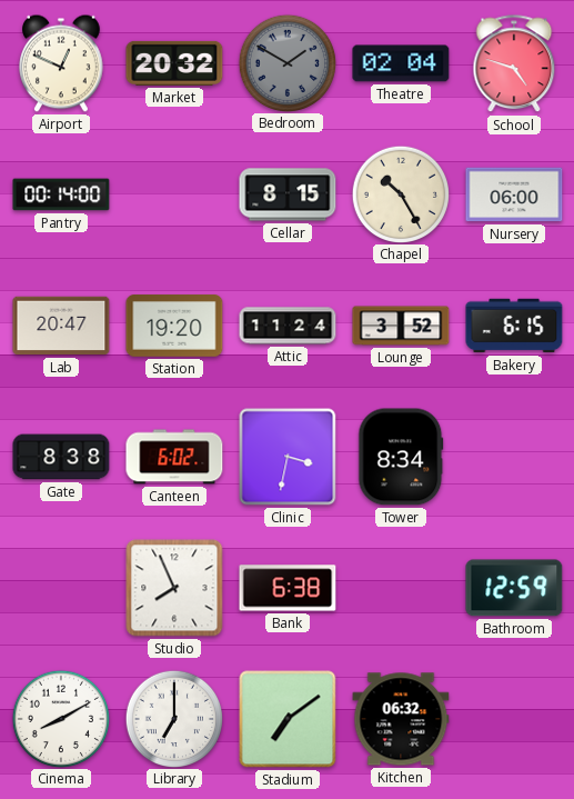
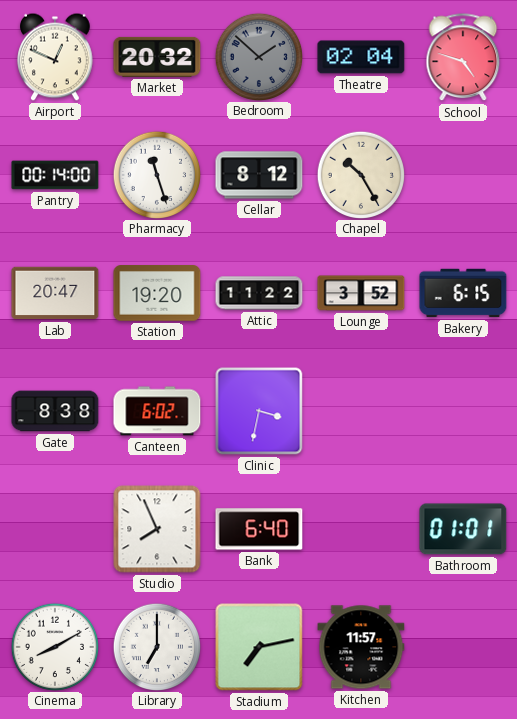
Bedroom: 1:50 -> 1:52 (258, 56)
Pharmacy: none -> 11:27 (156, 174)
Cellar: 8:15 -> 8:12 (259, 175)
Nursery: 06:00 -> none (514, 194)
Attic: 11:24 -> 11:22 (259, 293)
Tower: 8:34 -> none (401, 457)
Bank: 6:38 -> 6:40 (259, 529)
Bathroom: 12:59 -> 01:01 (463, 529)
Stadium: 7:09 -> 7:13 (259, 647)
Kitchen: 06:32 -> 11:57 (361, 647)
